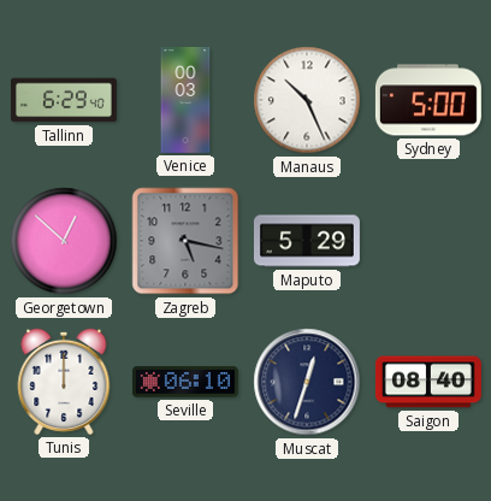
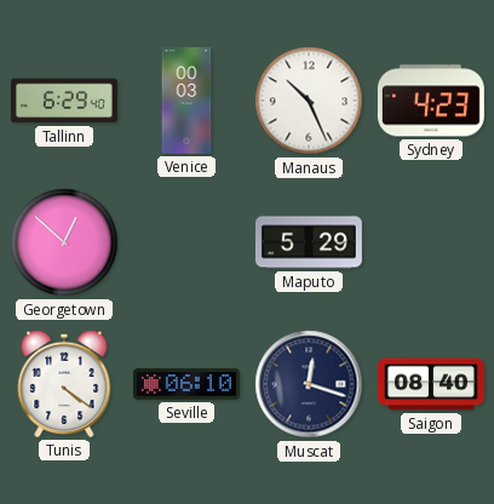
Sydney: 5:00 -> 4:23 (431, 101)
Zagreb: 5:17 -> none (185, 241)
Tunis: 12:00 -> 4:21 (64, 384)
Muscat: 12:33 -> 12:18 (309, 384)
